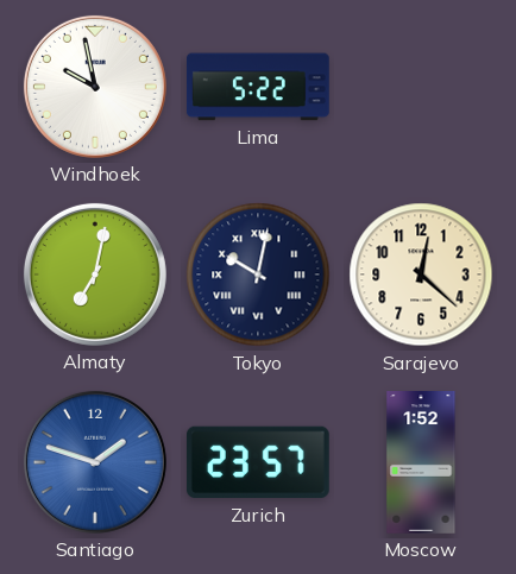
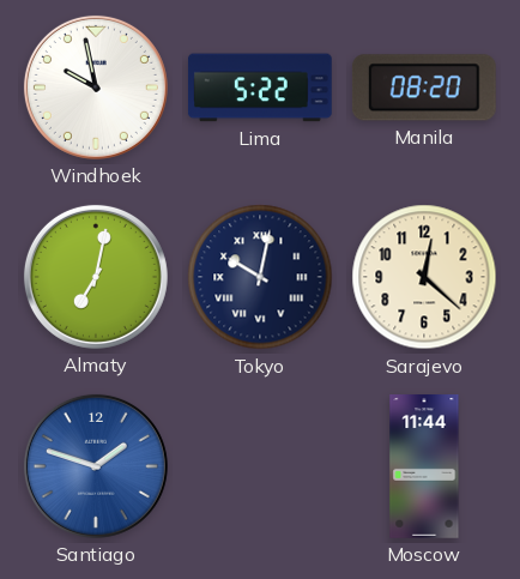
Manila: none -> 08:20 (424, 88)
Zurich: 23:57 -> none (258, 462)
Moscow: 1:52 -> 11:44 (424, 468)
